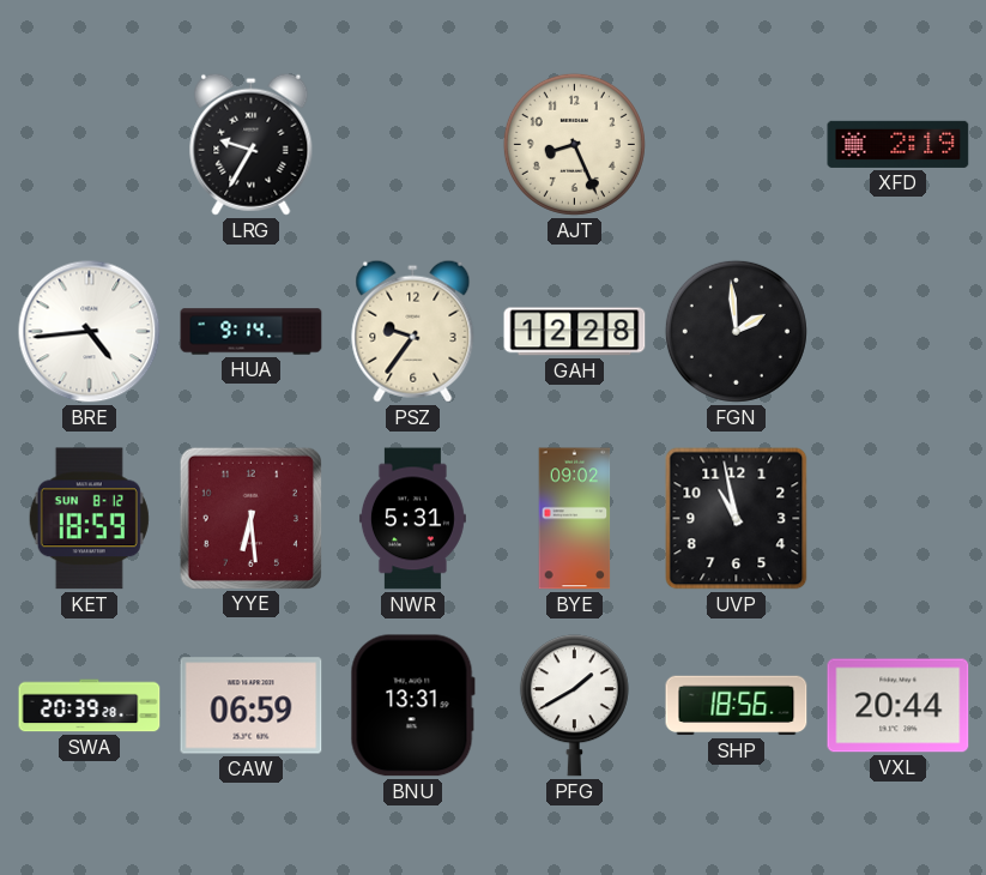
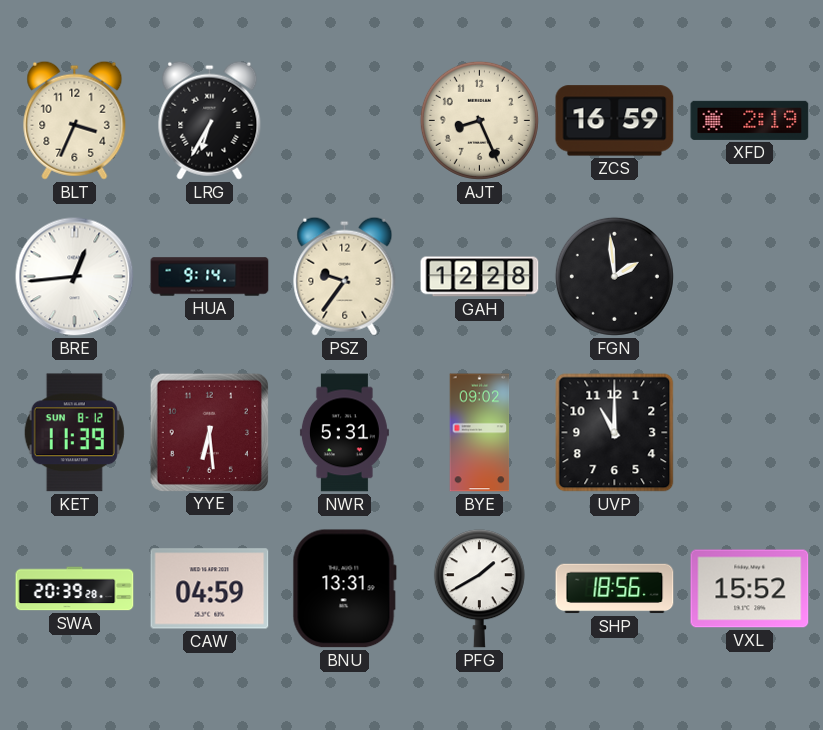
BLT: none -> 3:34 (75, 120)
LRG: 9:35 -> 6:35 (210, 120)
ZCS: none -> 16:59 (615, 121)
BRE: 4:44 -> 12:44 (75, 277)
KET: 18:59 -> 11:39 (74, 433)
UVP: 10:58 -> 11:00 (615, 433)
CAW: 06:59 -> 04:59 (210, 589)
VXL: 20:44 -> 15:52 (750, 589)
